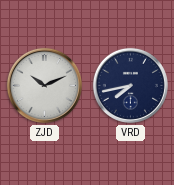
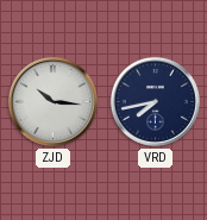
ZJD: 10:11 -> 10:16 (52, 101)
